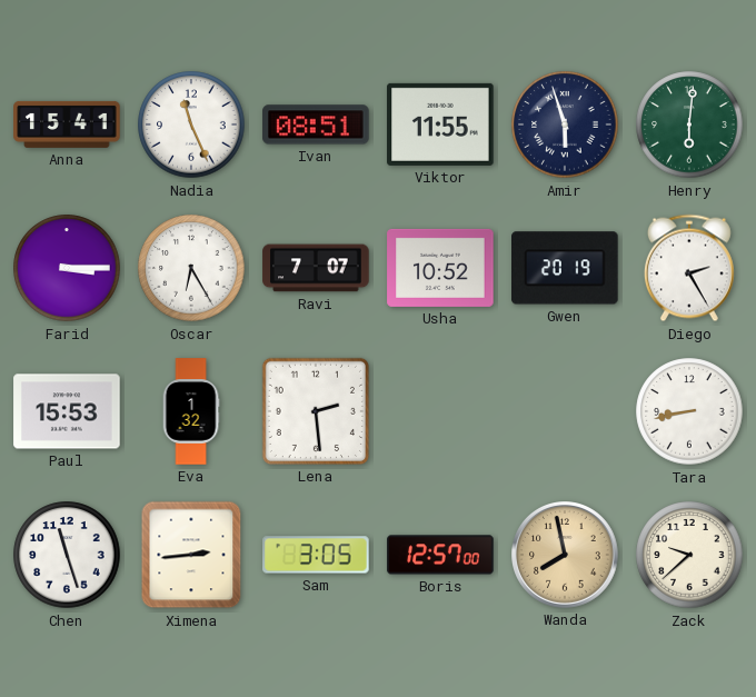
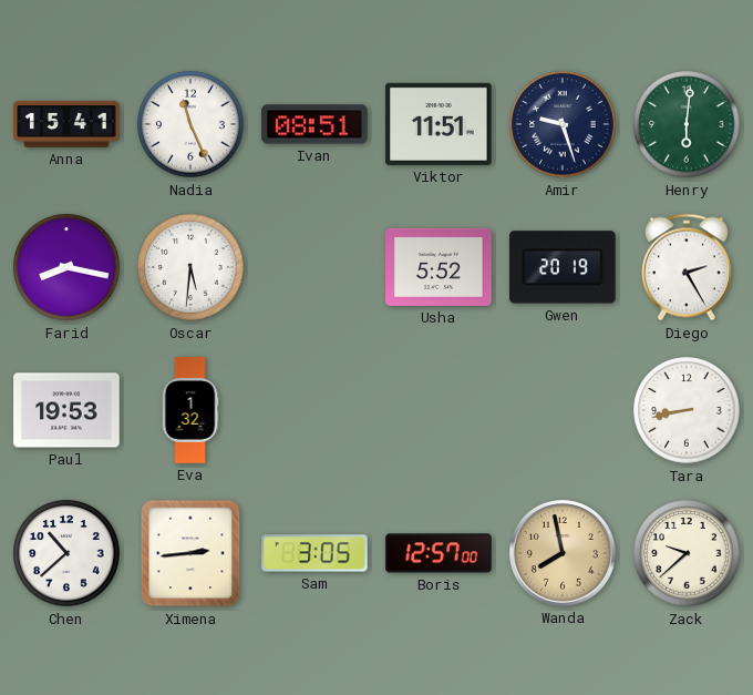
Viktor: 11:55 -> 11:51 (439, 124)
Amir: 5:57 -> 9:27 (563, 124)
Farid: 3:15 -> 8:17 (66, 267)
Oscar: 6:25 -> 5:31 (190, 267)
Ravi: 7:07 -> none (316, 268)
Usha: 10:52 -> 5:52 (439, 267)
Paul: 15:53 -> 19:53 (66, 410)
Lena: 2:29 -> none (316, 411)
Chen: 11:27 -> 10:38 (66, 553)
